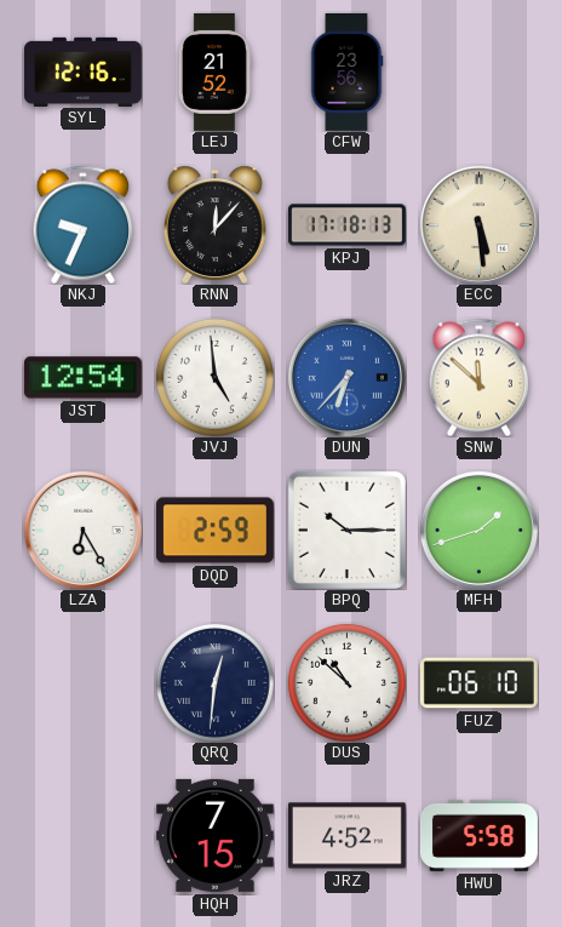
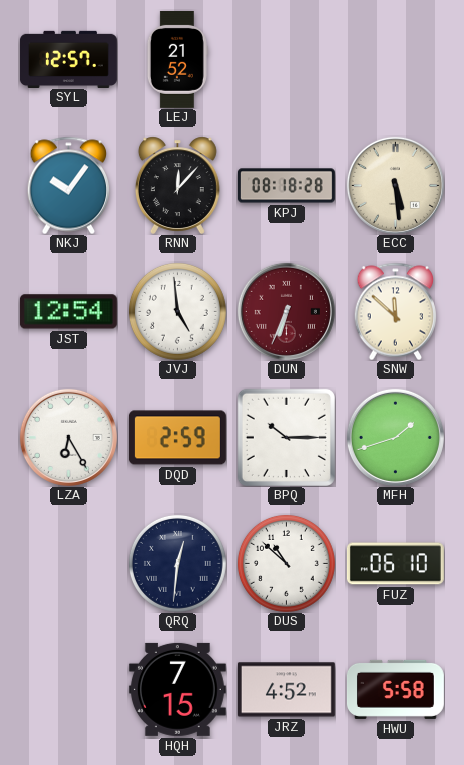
SYL: 12:16 -> 12:57 (69, 59)
CFW: 23:56 -> none (346, 71)
NKJ: 9:34 -> 10:06 (68, 185)
KPJ: 17:18 -> 08:18 (286, 186)
DUN: 6:37 -> 6:34 (286, 311)
DUN dial: blue -> burgundy (286, 311)
